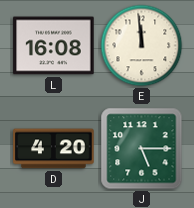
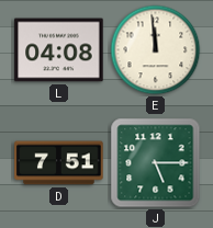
L: 16:08 -> 04:08 (59, 50)
D: 4:20 -> 7:51 (59, 163)
